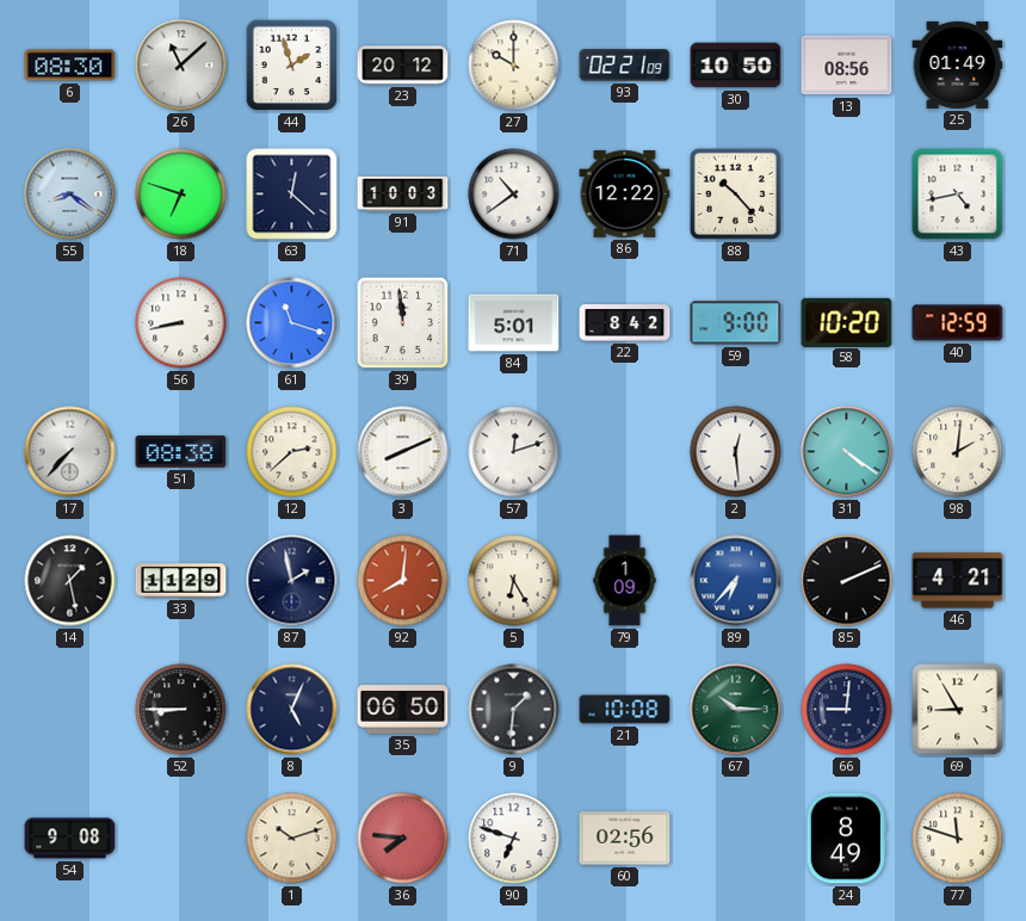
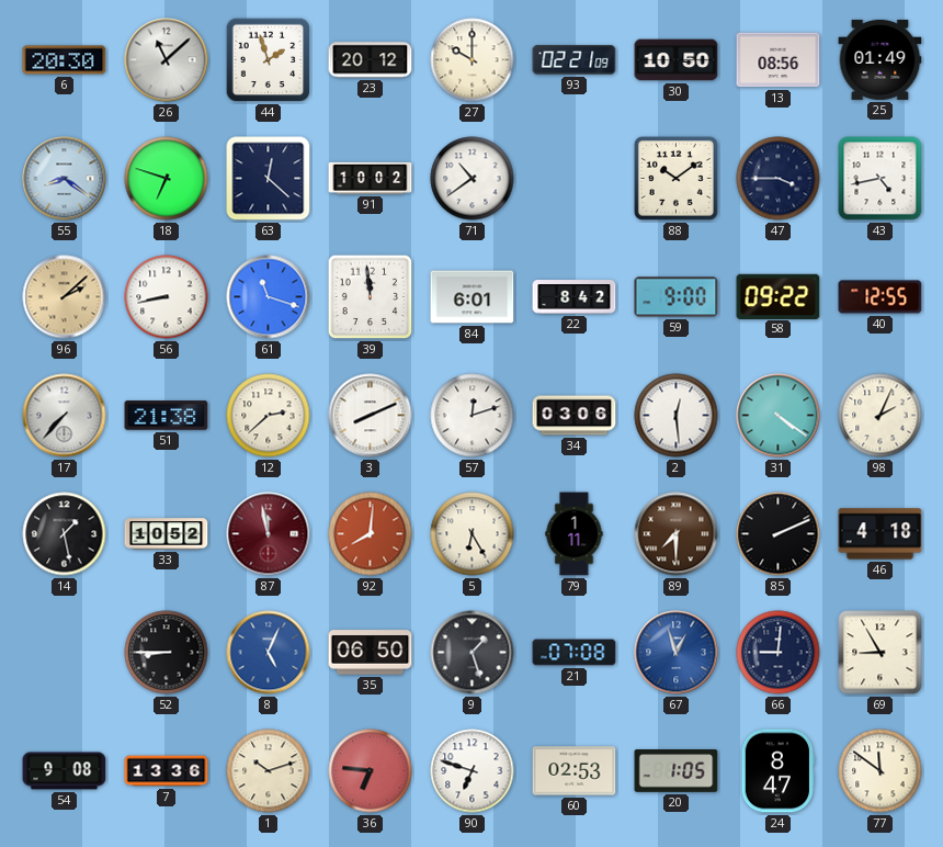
6: 08:30 -> 20:30 (65, 60)
91: 10:03 -> 10:02 (371, 178)
86: 12:22 -> none (625, 193)
88: 10:23 -> 10:09 (675, 178)
47: none -> 3:45 (779, 179)
96: none -> 2:08 (65, 297)
84: 5:01 -> 6:01 (473, 297)
58: 10:20 -> 09:22 (779, 296)
40: 12:59 -> 12:55 (880, 297)
51: 08:38 -> 21:38 (167, 416)
34: none -> 03:06 (575, 416)
98: 2:01 -> 2:04 (880, 416)
33: 11:29 -> 10:52 (167, 534)
87: 1:58 -> 11:58 (269, 534)
87 dial: navy -> burgundy (269, 534)
79: 1:09 -> 1:11 (575, 534)
89: 6:37 -> 7:30 (677, 534)
89 dial: blue -> brown (677, 534)
46: 4:21 -> 4:18 (880, 534)
8 dial: navy -> blue (269, 653)
9: 1:31 -> 1:27 (473, 653)
21: 10:08 -> 07:08 (575, 653)
67: 10:15 -> 12:57 (677, 653)
67 dial: green -> blue (677, 653)
7: none -> 13:36 (167, 771)
36: 7:46 -> 6:46 (371, 771)
60: 02:56 -> 02:53 (575, 771)
20: none -> 1:05 (677, 771)
24: 8:49 -> 8:47 (777, 771)
77: 11:48 -> 11:51 (880, 771)
